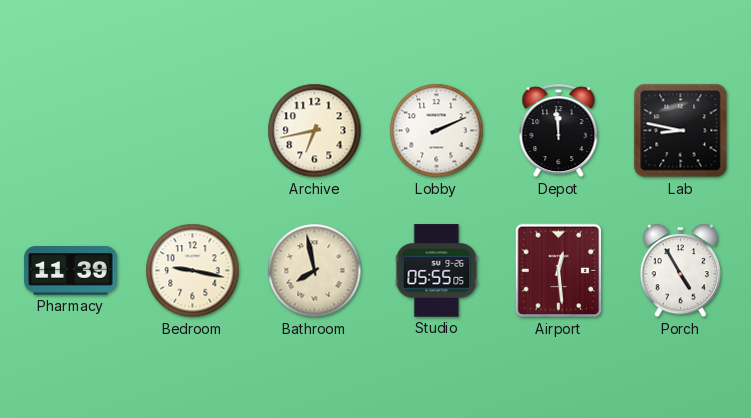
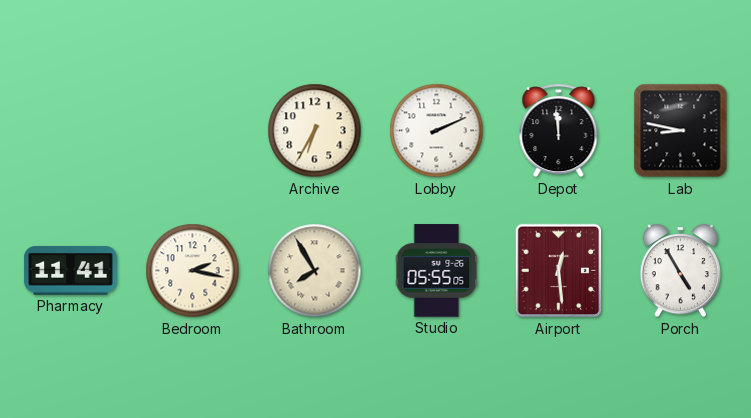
Archive: 6:43 -> 6:35 (315, 131)
Pharmacy: 11:39 -> 11:41 (71, 271)
Bedroom: 9:17 -> 2:17 (193, 271)
Bathroom: 7:58 -> 7:55 (315, 271)
